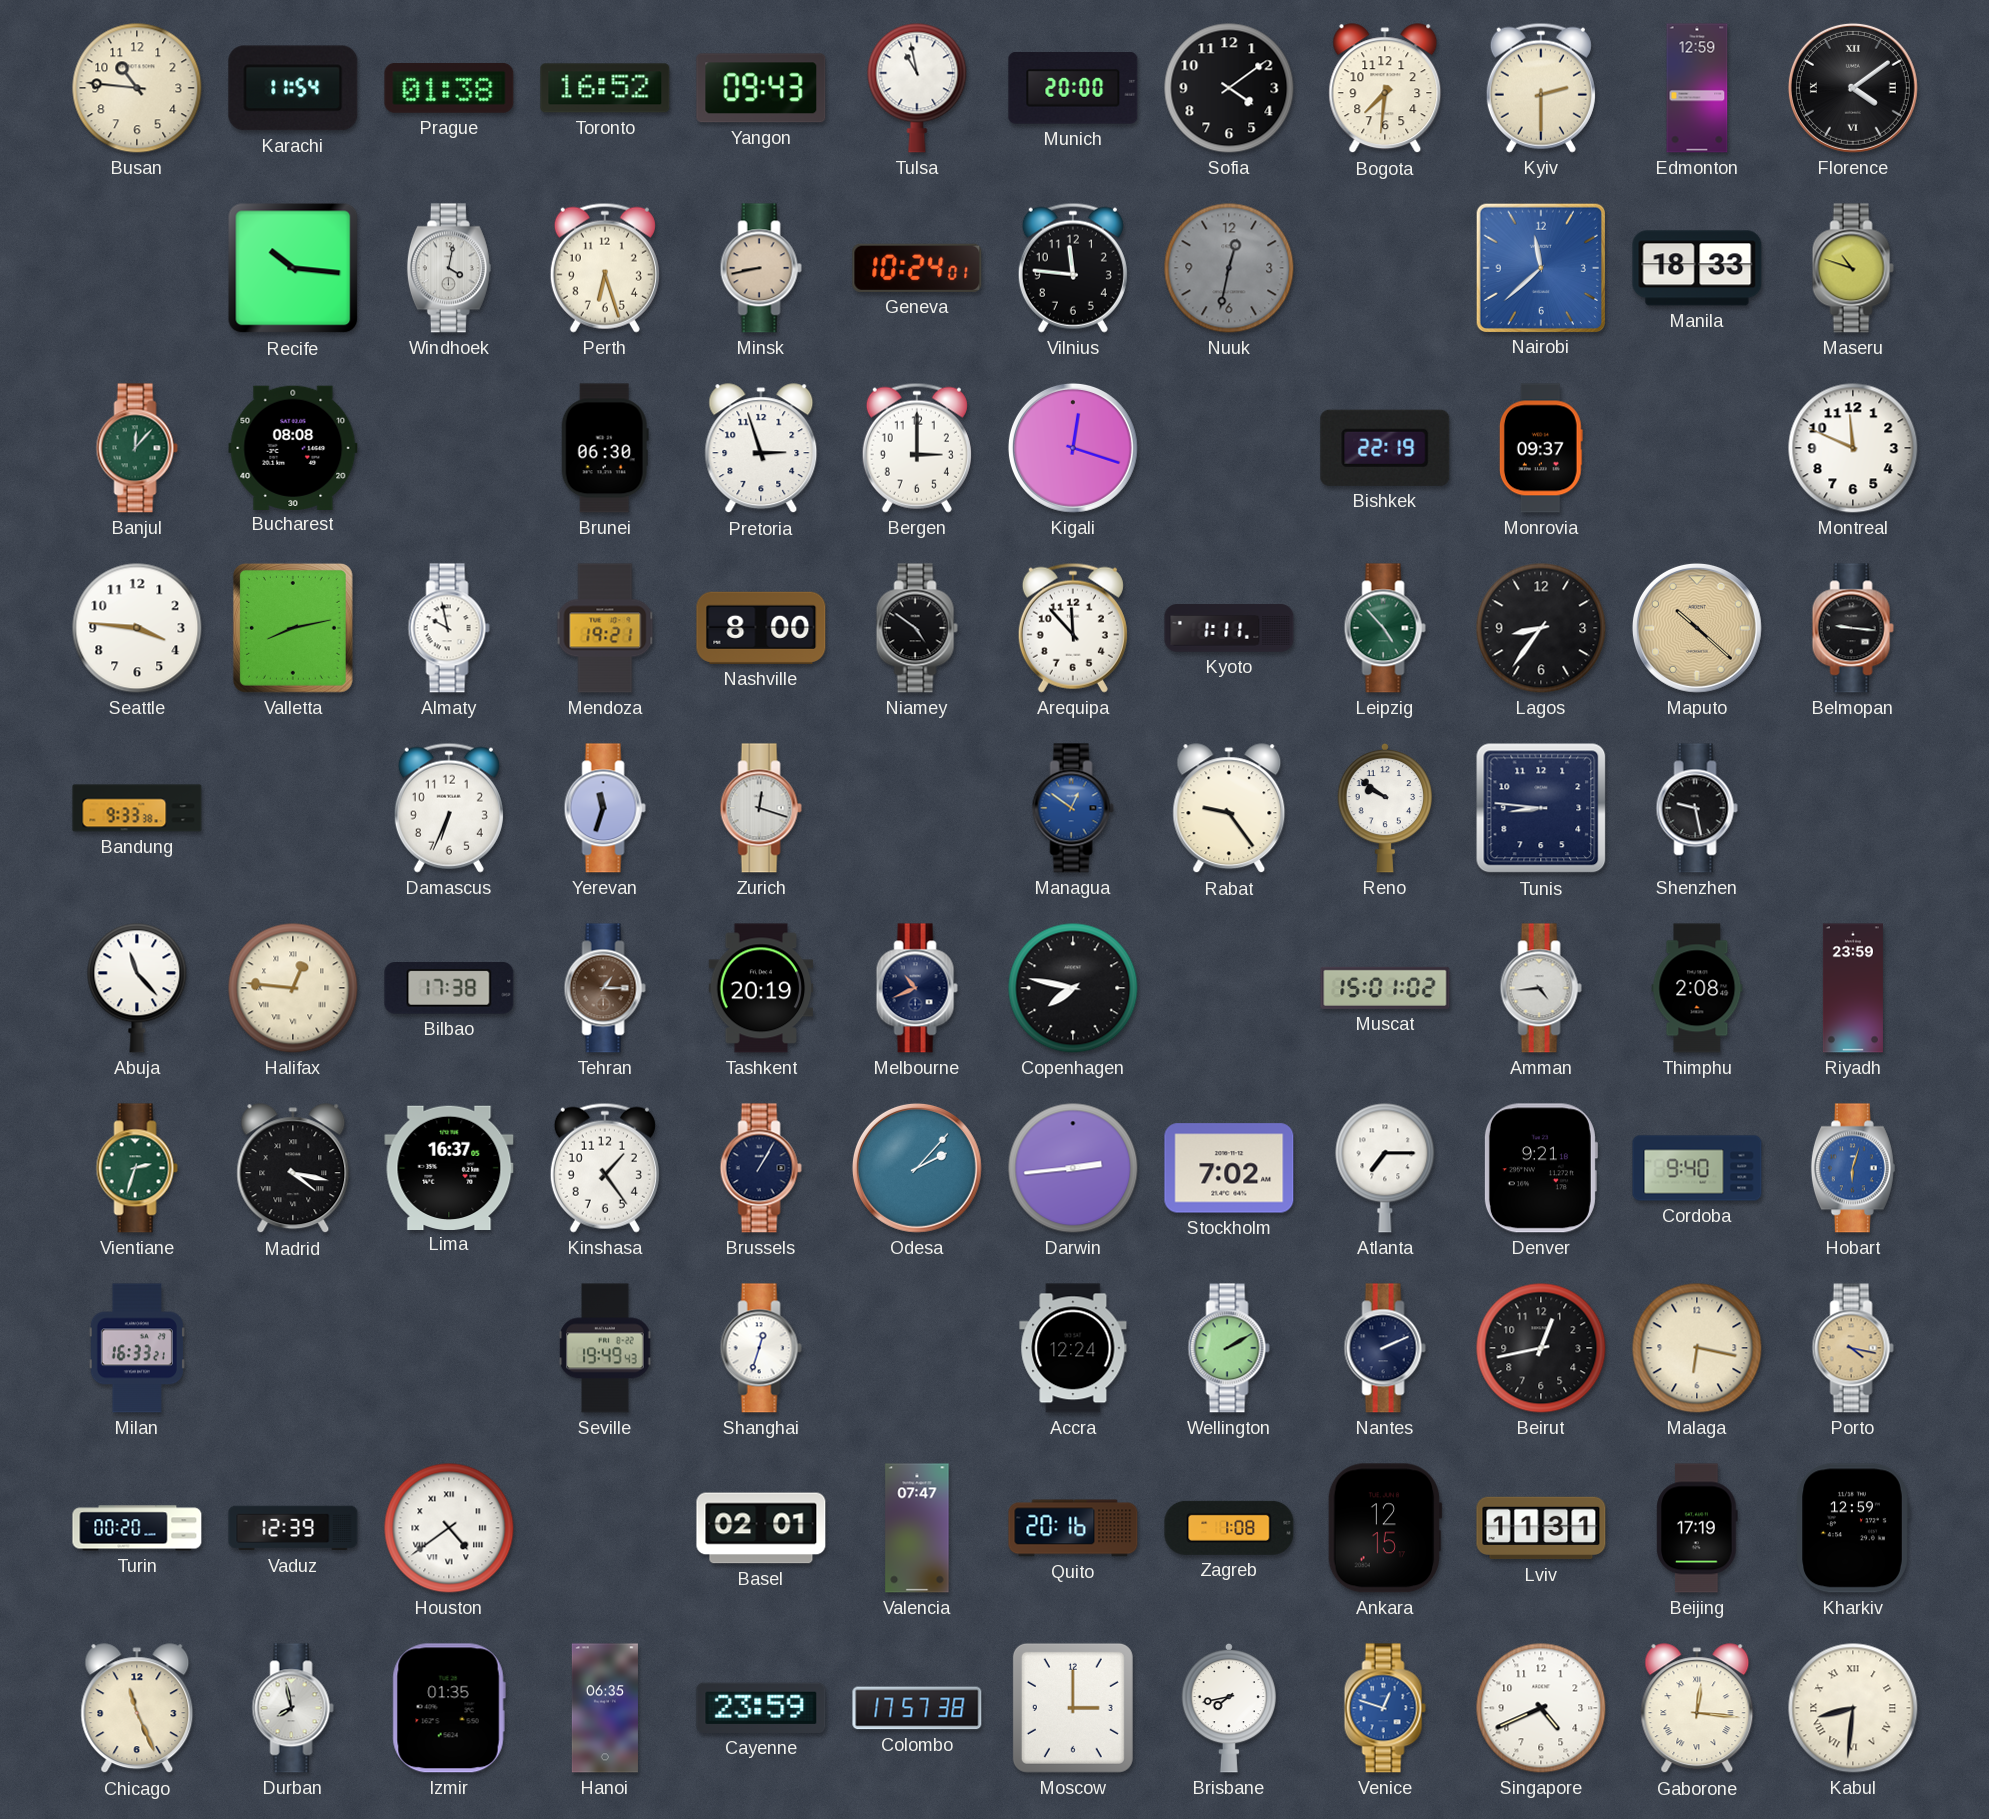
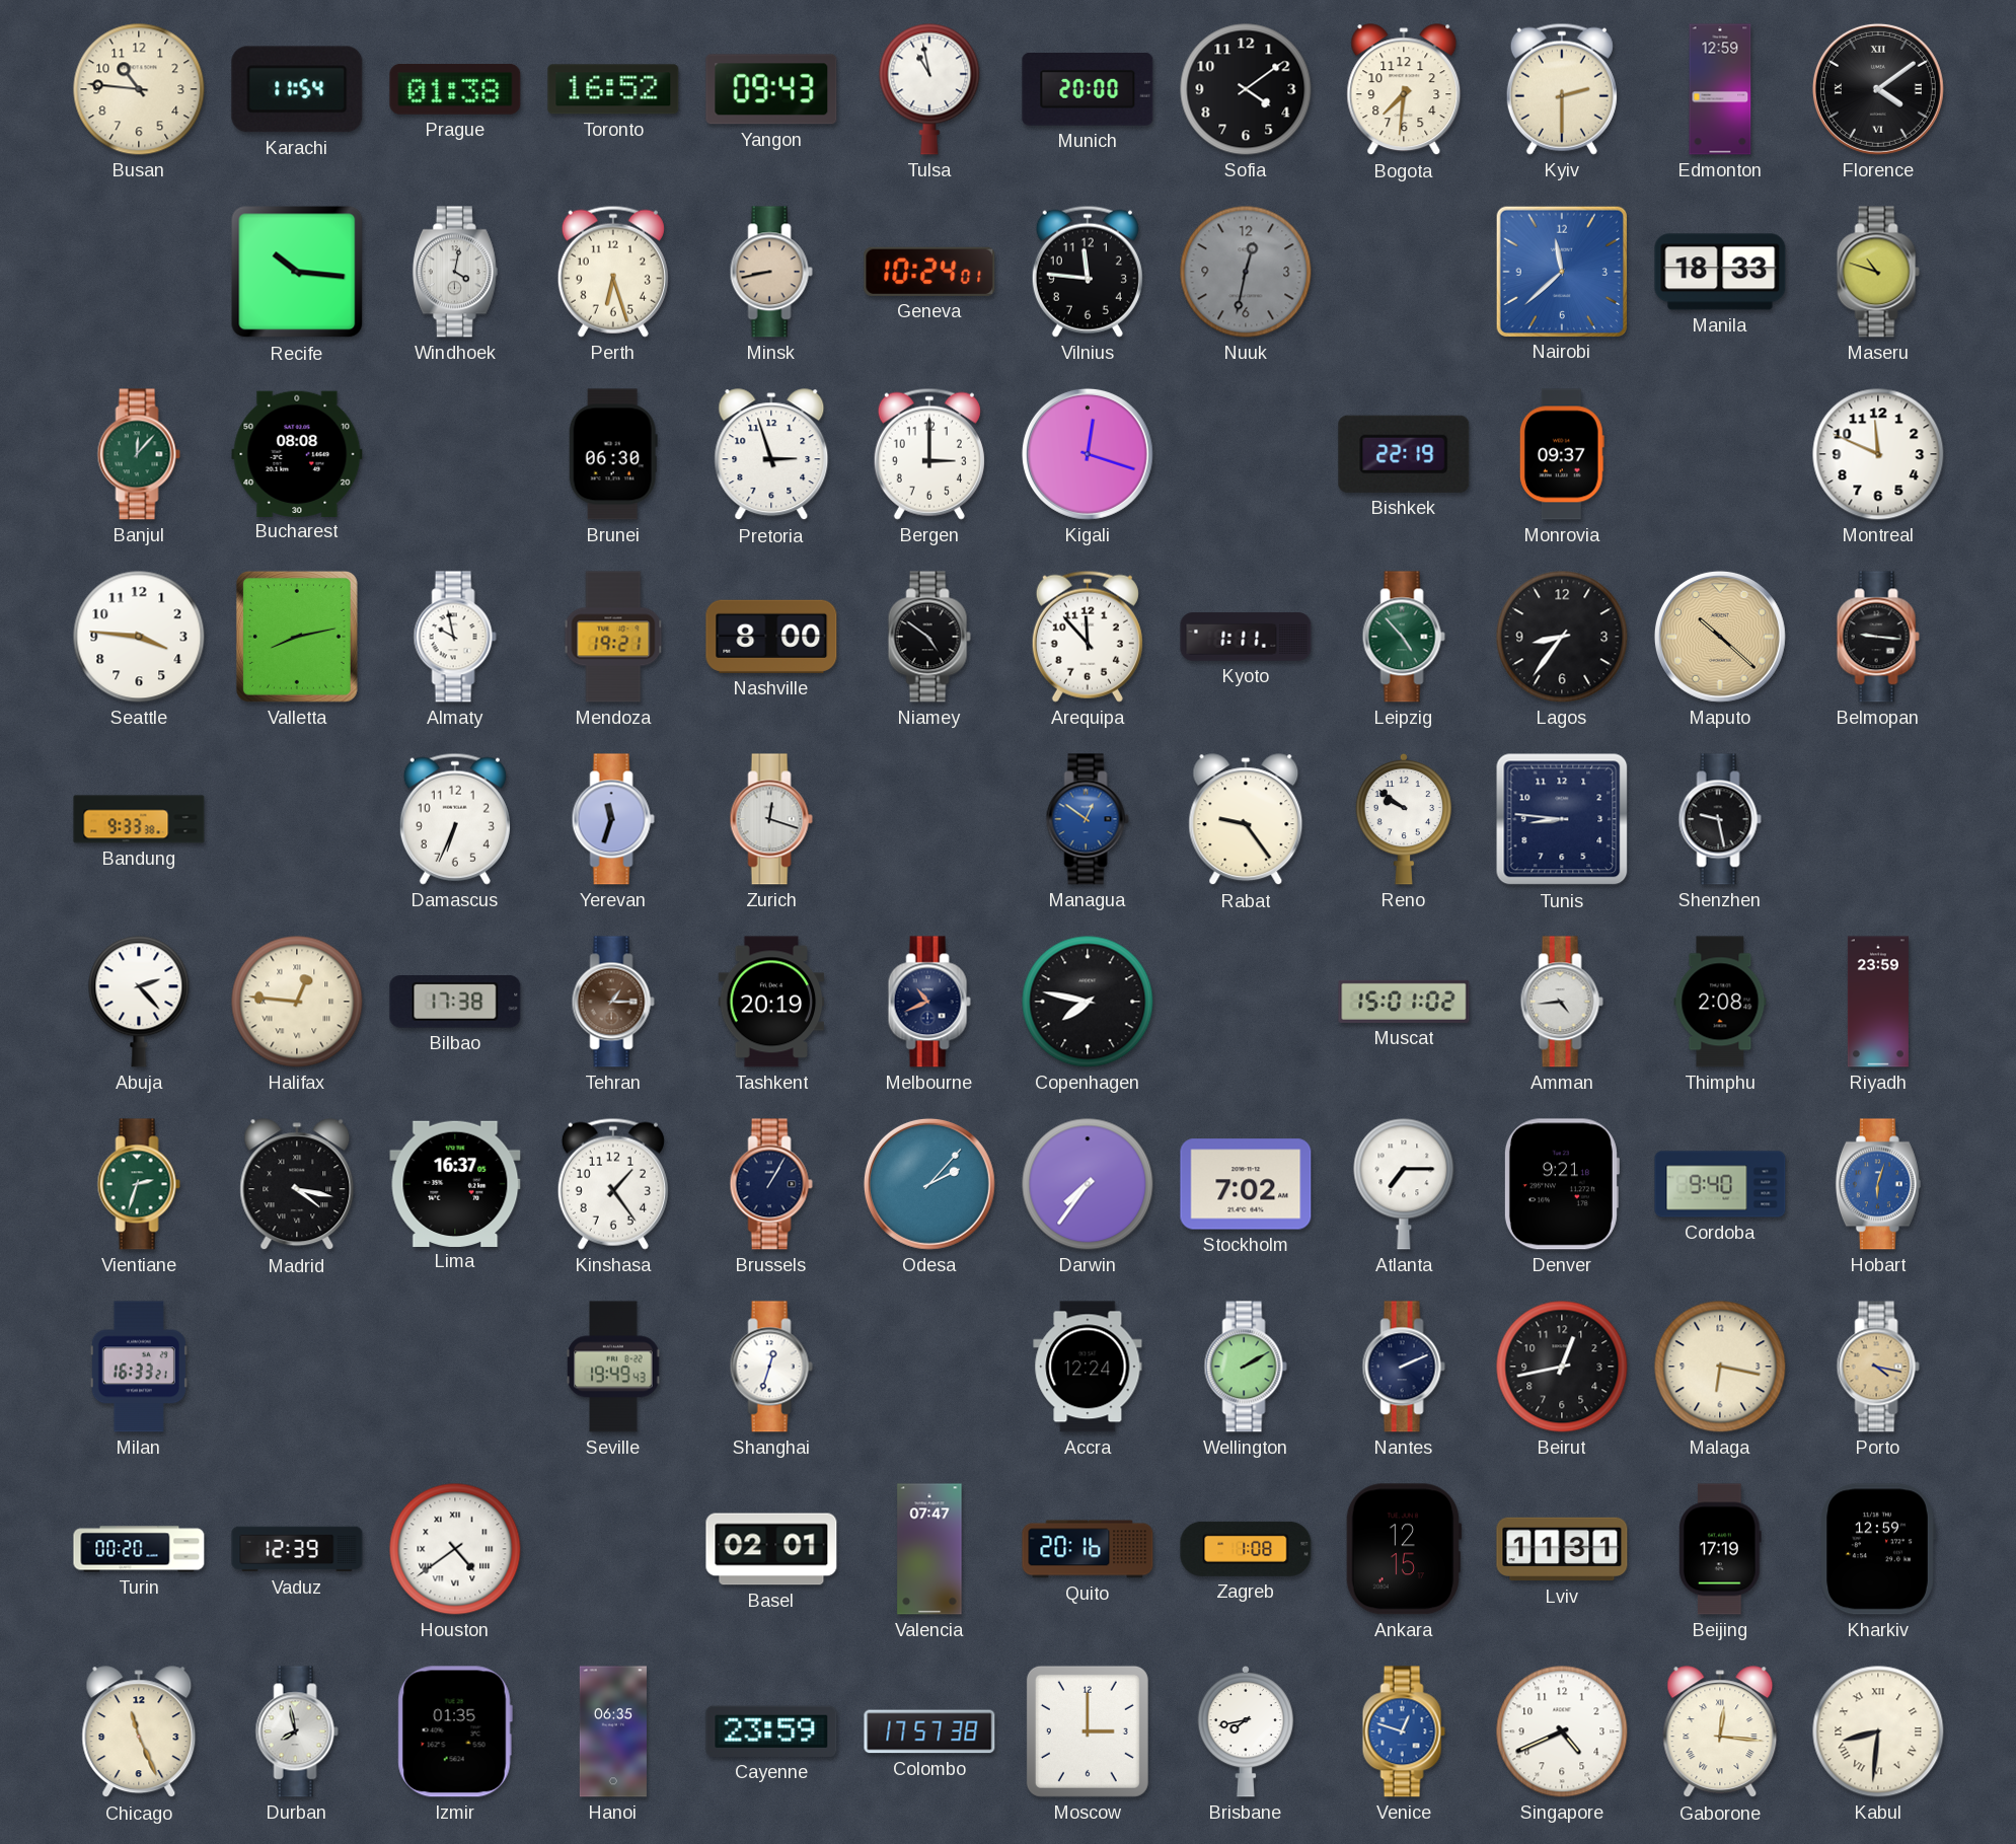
Abuja: 11:23 -> 2:23 (139, 1002)
Darwin: 2:44 -> 7:36 (1088, 1184)
